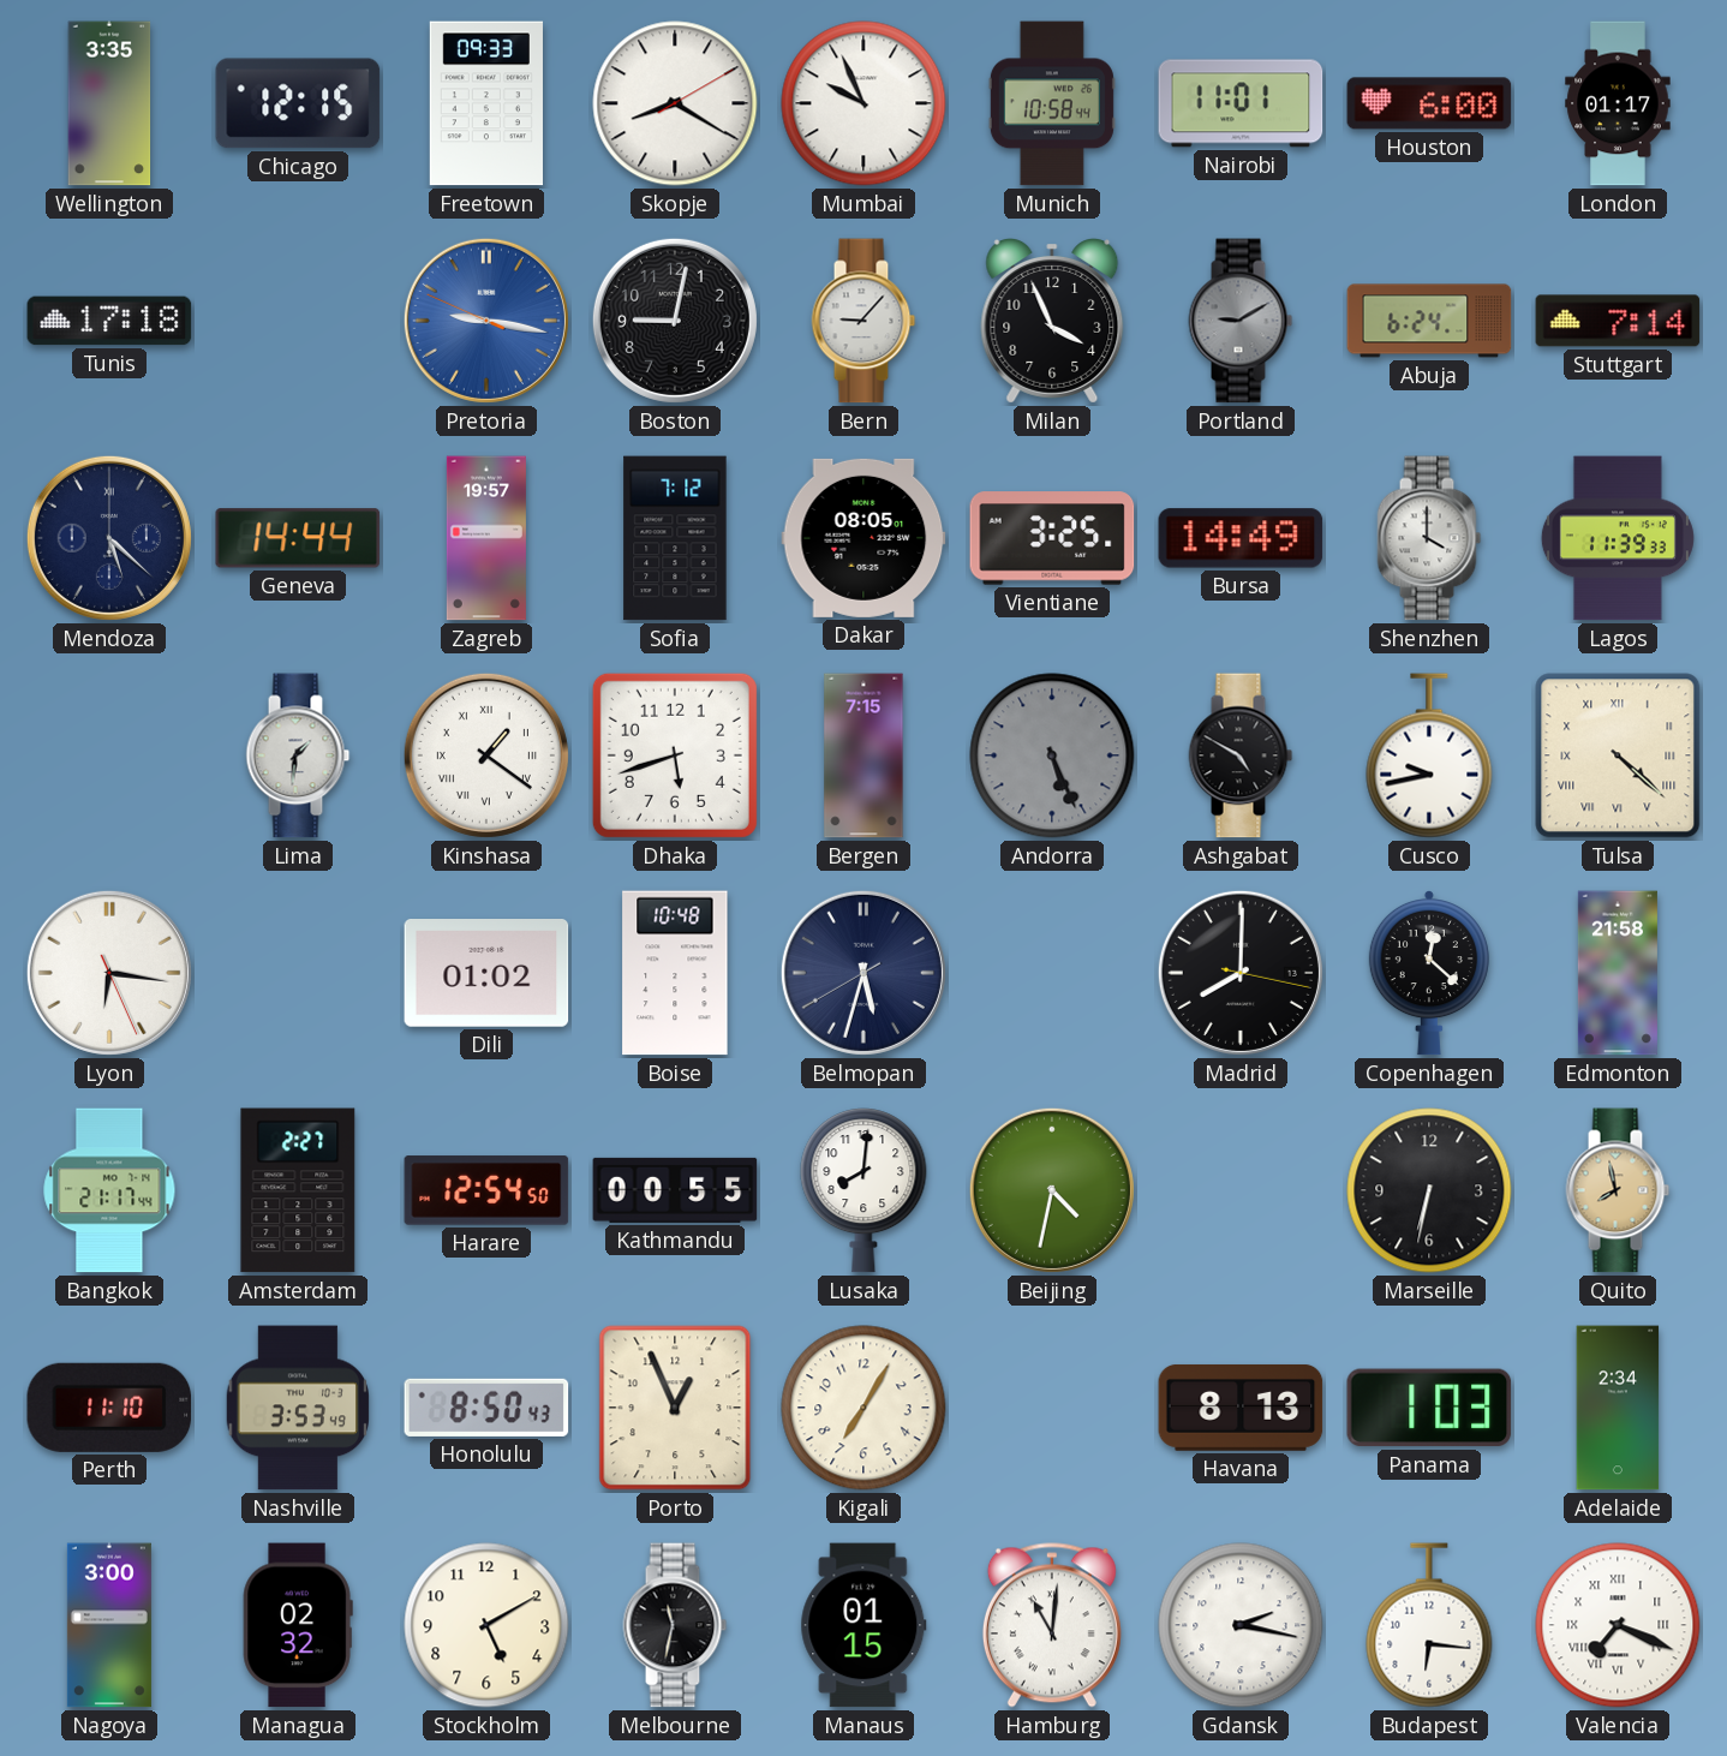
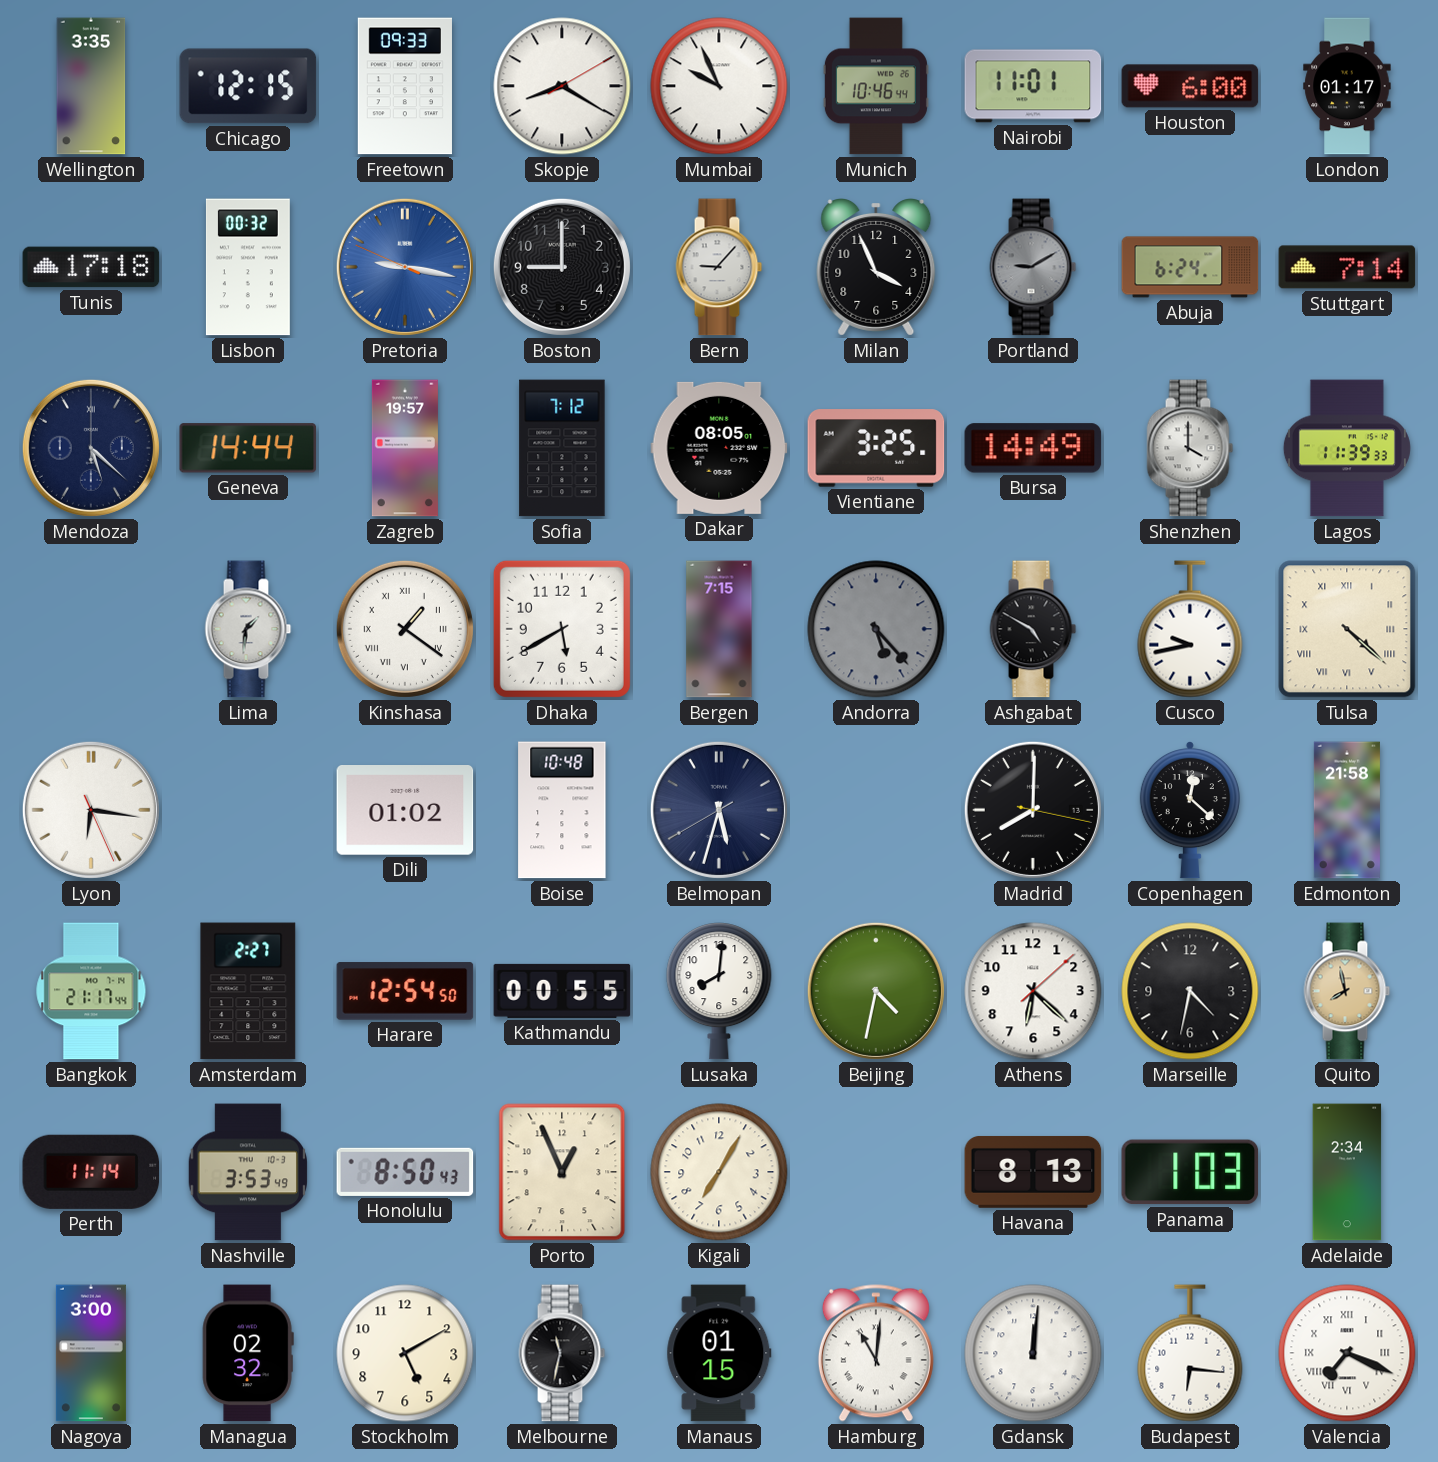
Munich: 10:58 -> 10:46 (876, 86)
Lisbon: none -> 00:32 (248, 267)
Boston: 9:02 -> 9:00 (562, 267)
Dhaka: 5:42 -> 5:40 (562, 629)
Andorra: 5:26 -> 5:23 (876, 629)
Athens: none -> 6:22 (1033, 991)
Marseille: 6:32 -> 4:32 (1190, 991)
Perth: 11:10 -> 11:14 (91, 1172)
Gdansk: 2:17 -> 12:01 (1033, 1353)
